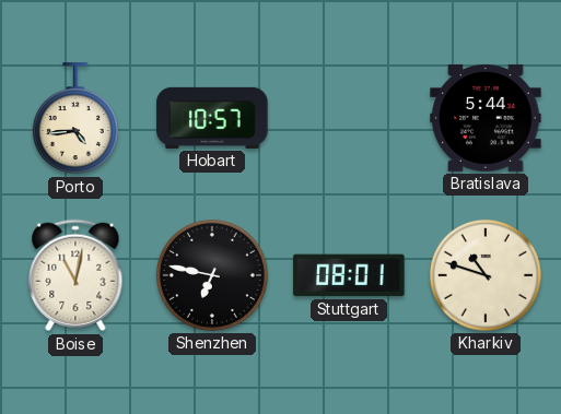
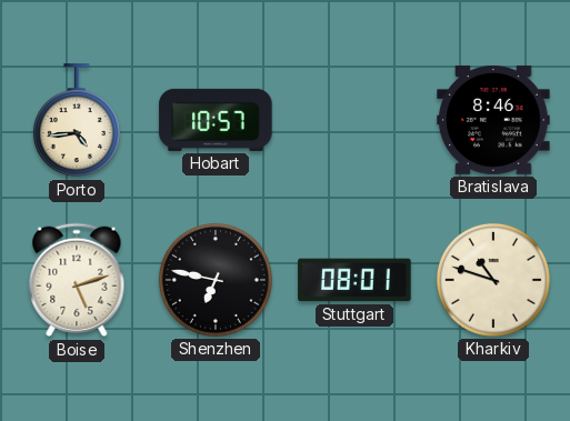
Bratislava: 5:44 -> 8:46 (493, 120)
Boise: 11:02 -> 5:12 (77, 280)
